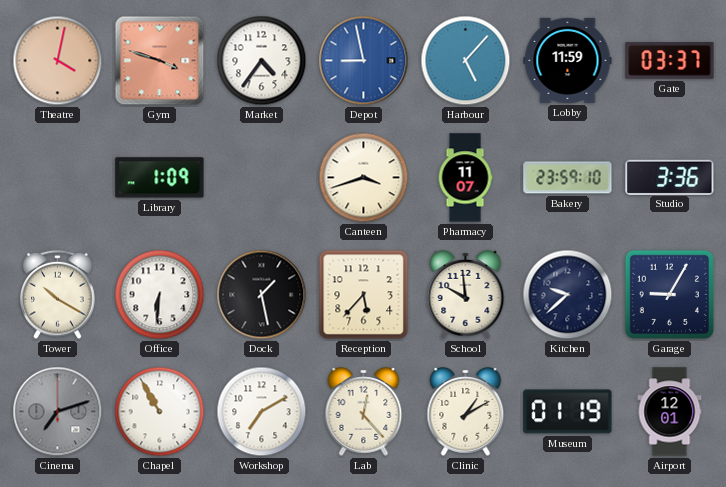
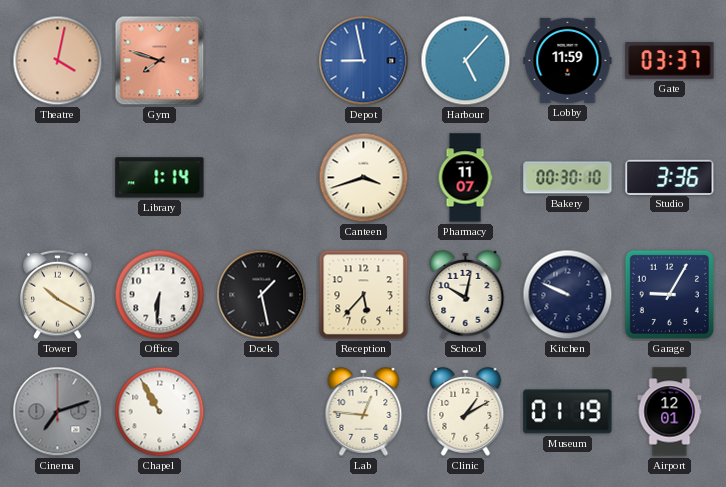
Gym: 3:48 -> 7:48 (160, 61)
Market: 4:36 -> none (262, 61)
Library: 1:09 -> 1:14 (160, 178)
Bakery: 23:59 -> 00:30 (568, 178)
School: 9:59 -> 10:02 (466, 295)
Kitchen: 9:38 -> 9:49 (568, 295)
Workshop: 7:10 -> none (262, 412)
Lab: 12:23 -> 12:46 (364, 412)
